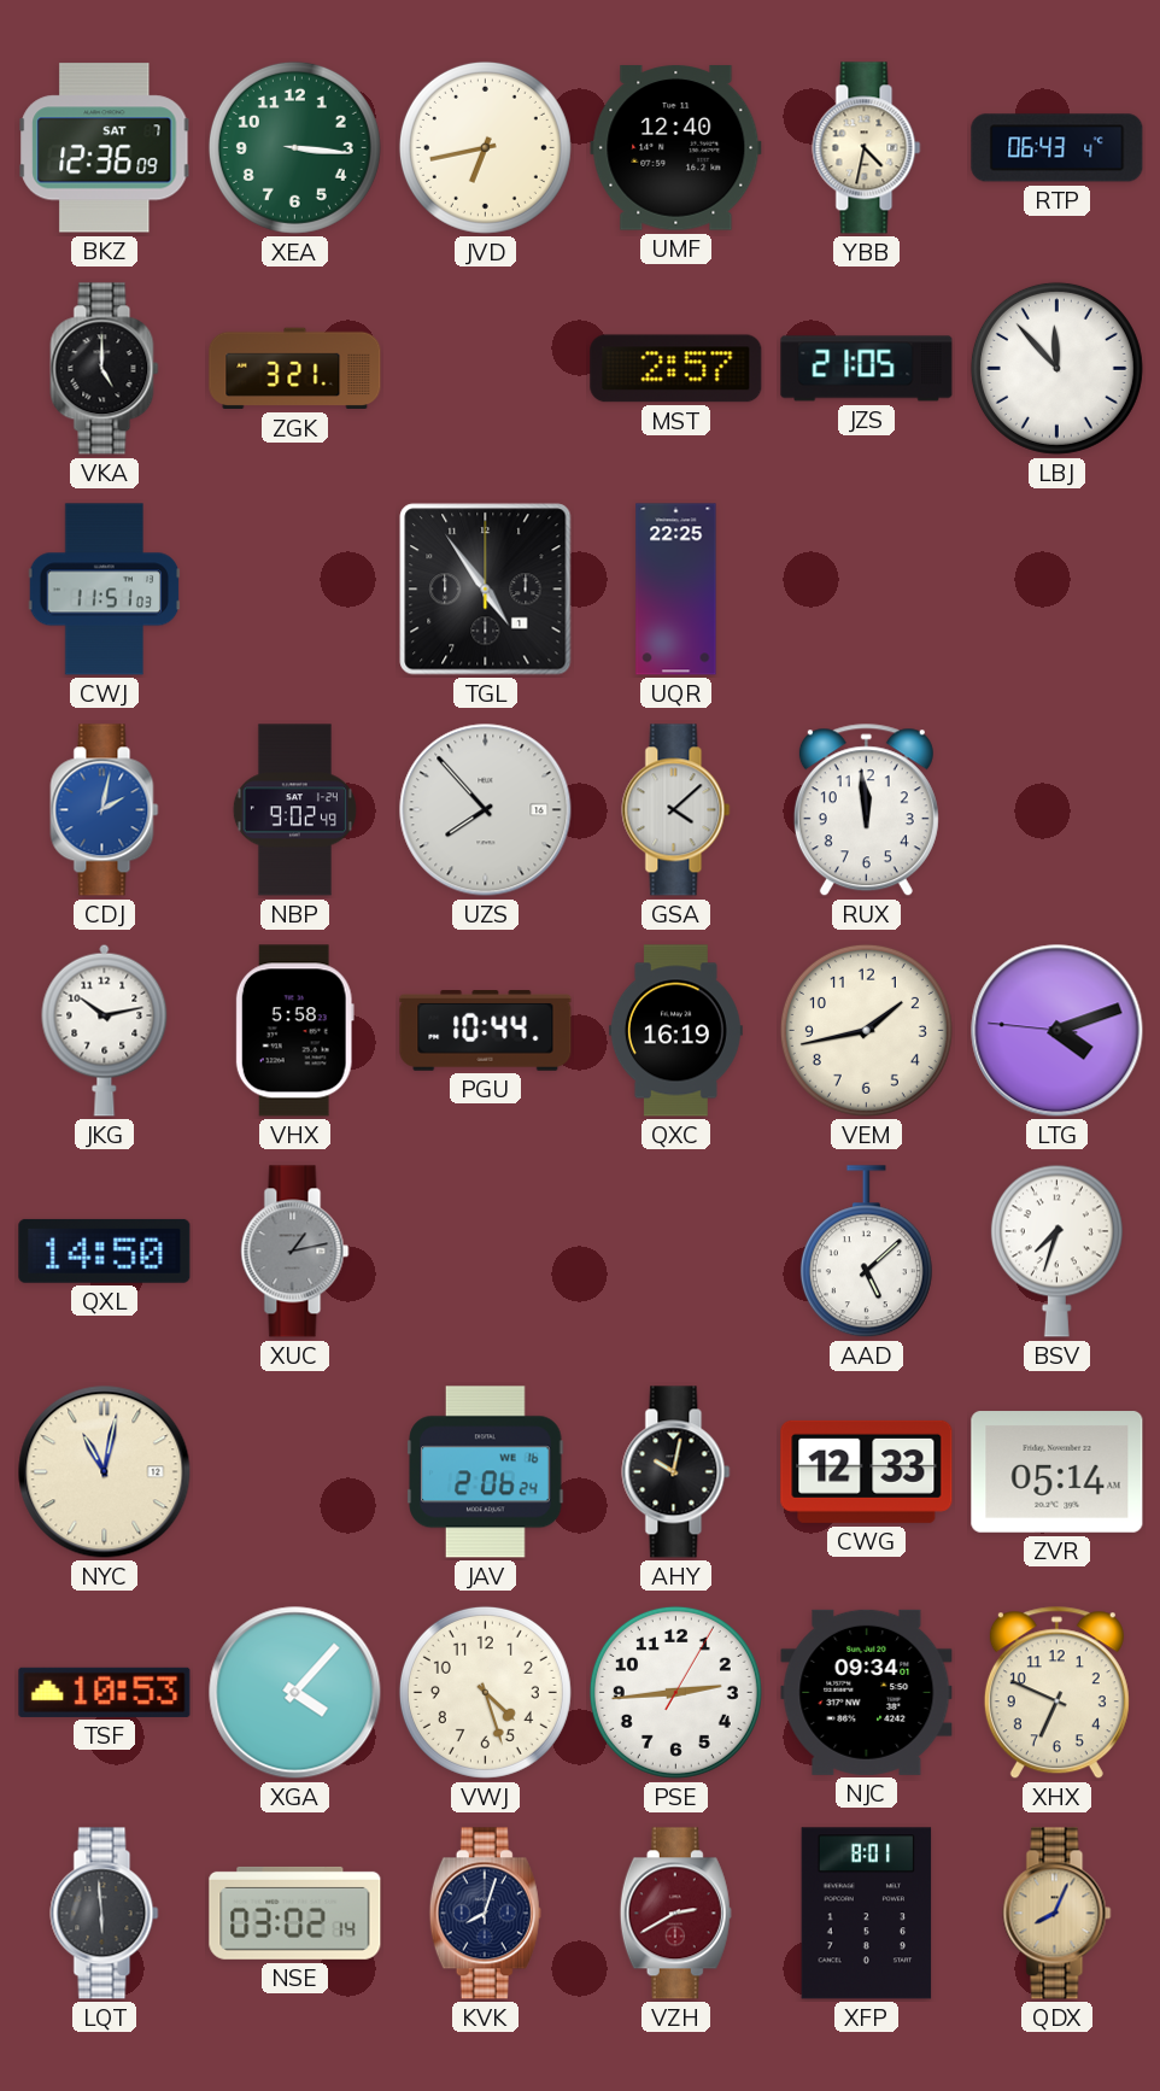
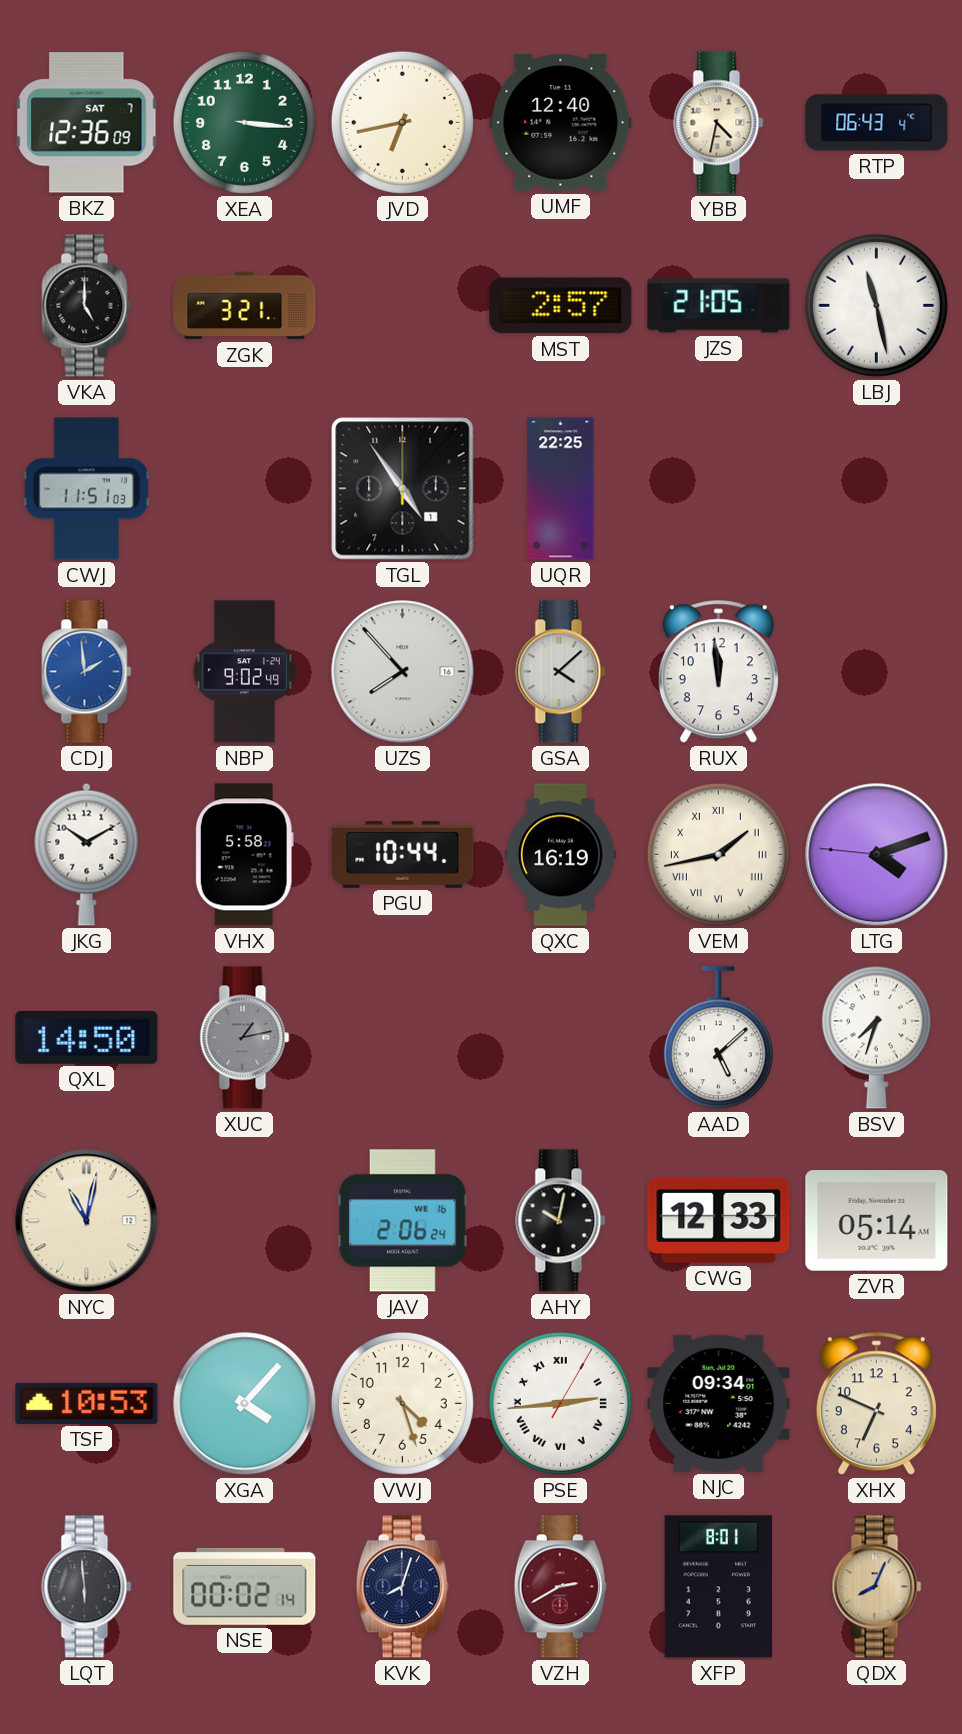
LBJ: 11:53 -> 11:28 (876, 305)
CDJ: 2:02 -> 1:59 (87, 672)
JKG: 10:13 -> 10:10 (87, 854)
VEM numerals: Arabic -> Roman (718, 854)
PSE numerals: Arabic -> Roman (560, 1403)
NSE: 03:02 -> 00:02 (245, 1586)
